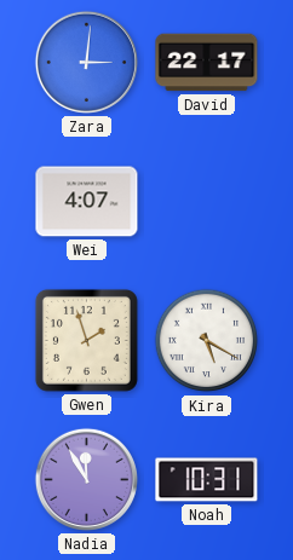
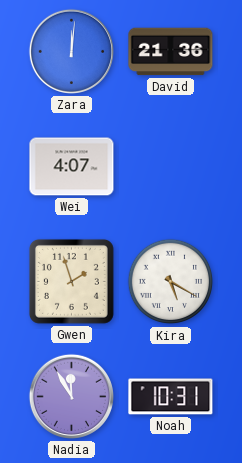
Zara: 3:01 -> 12:01 (71, 51)
David: 22:17 -> 21:36 (171, 52)
